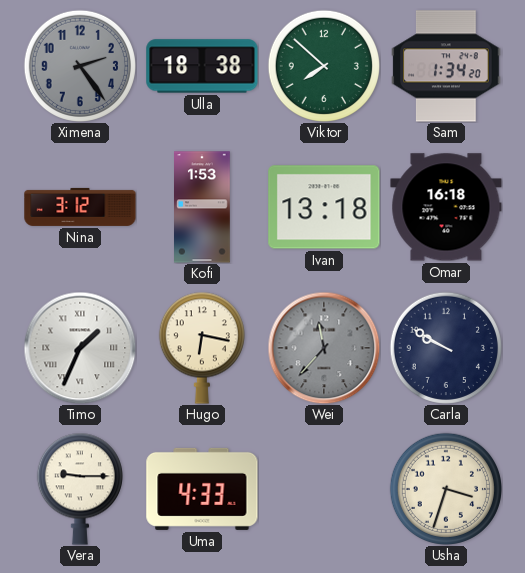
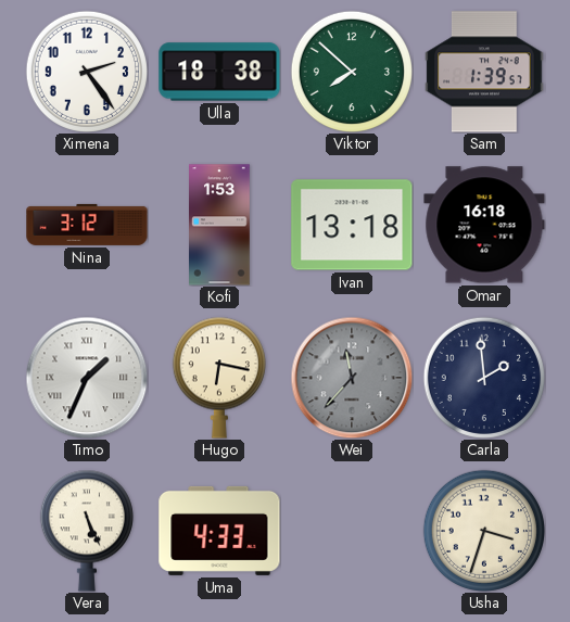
Ximena dial: grey -> white (87, 72)
Sam: 1:34 -> 1:39 (484, 72)
Carla: 9:50 -> 1:59 (484, 378)
Vera: 9:15 -> 5:26 (87, 531)
